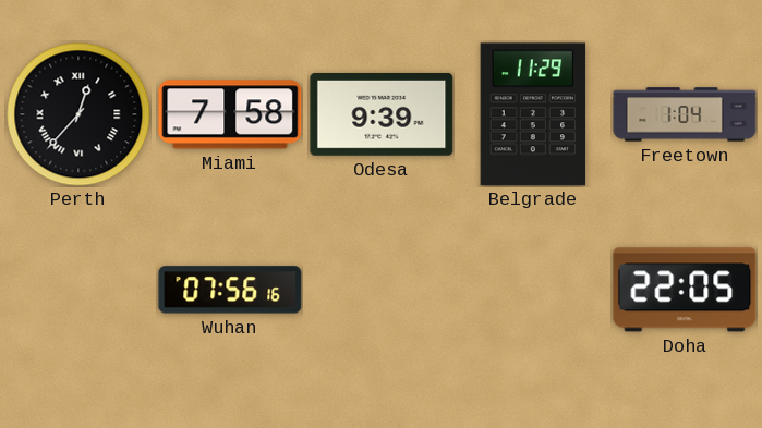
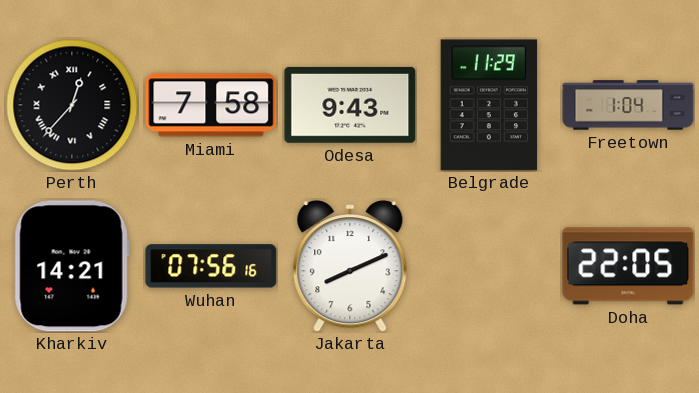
Odesa: 9:39 -> 9:43 (350, 105)
Kharkiv: none -> 14:21 (72, 266)
Jakarta: none -> 8:11 (350, 266)
